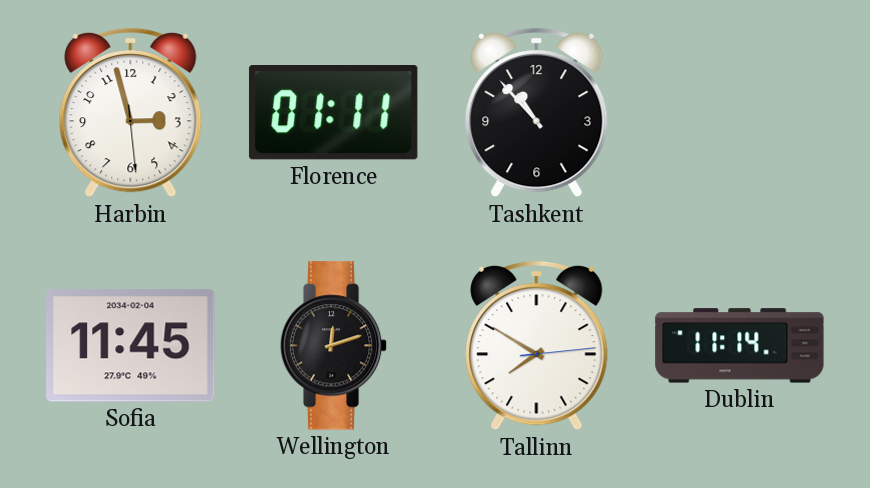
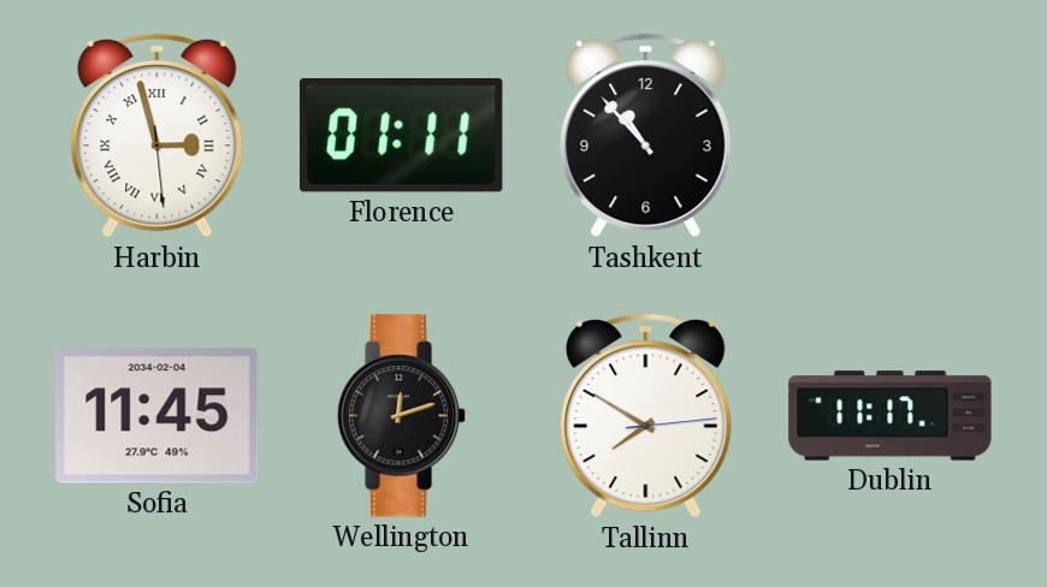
Harbin numerals: Arabic -> Roman (158, 136)
Dublin: 11:14 -> 11:17 (891, 416)
